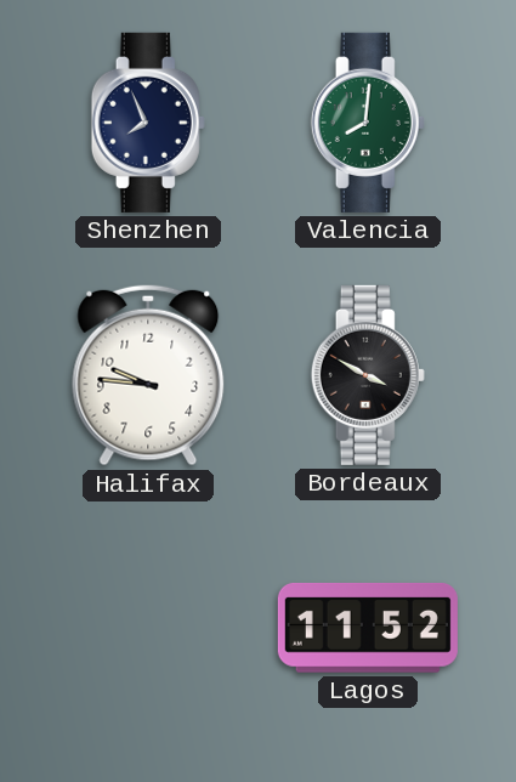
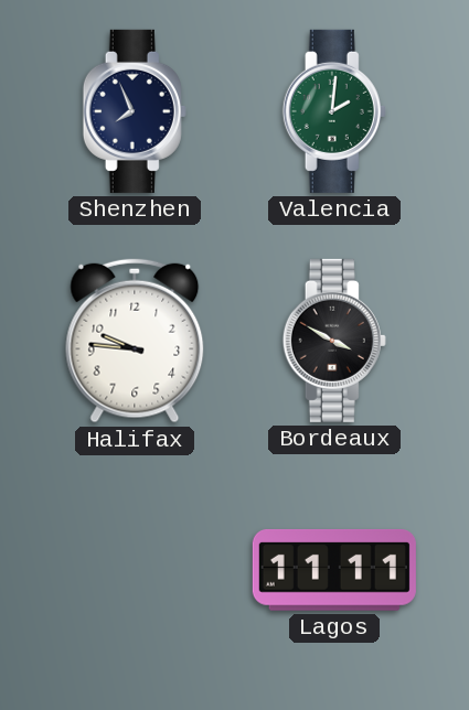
Valencia: 8:01 -> 2:01 (334, 111)
Lagos: 11:52 -> 11:11 (334, 570)
